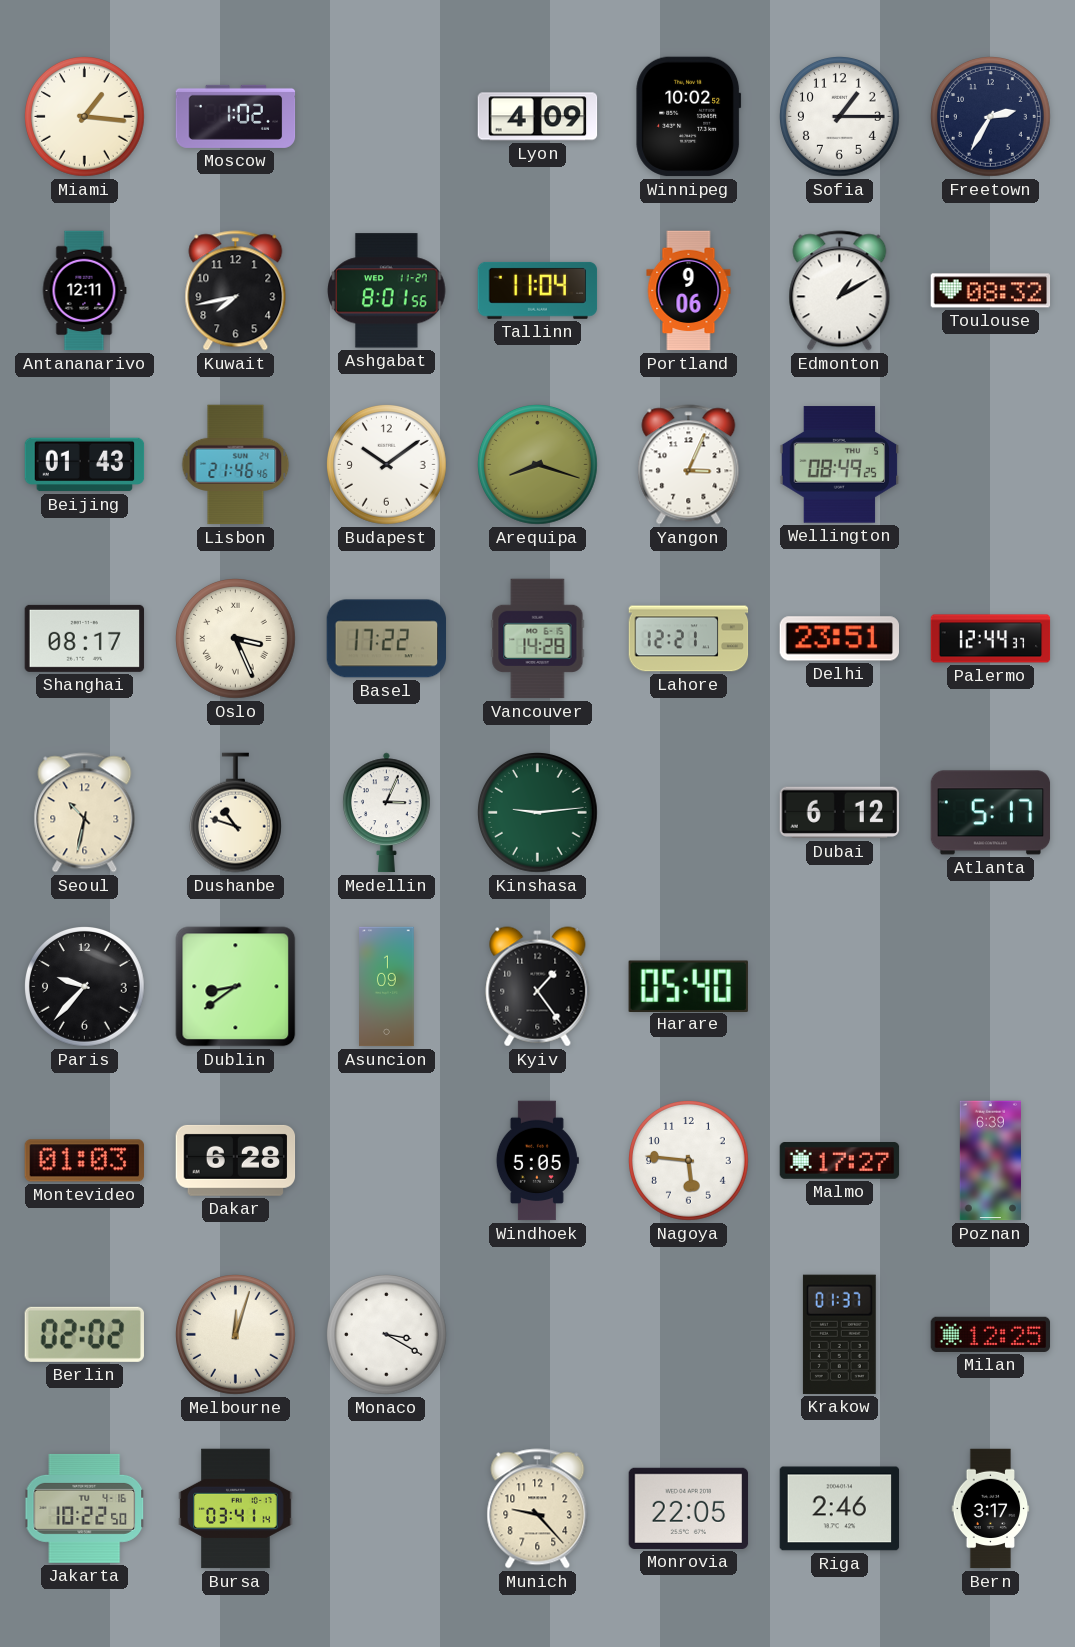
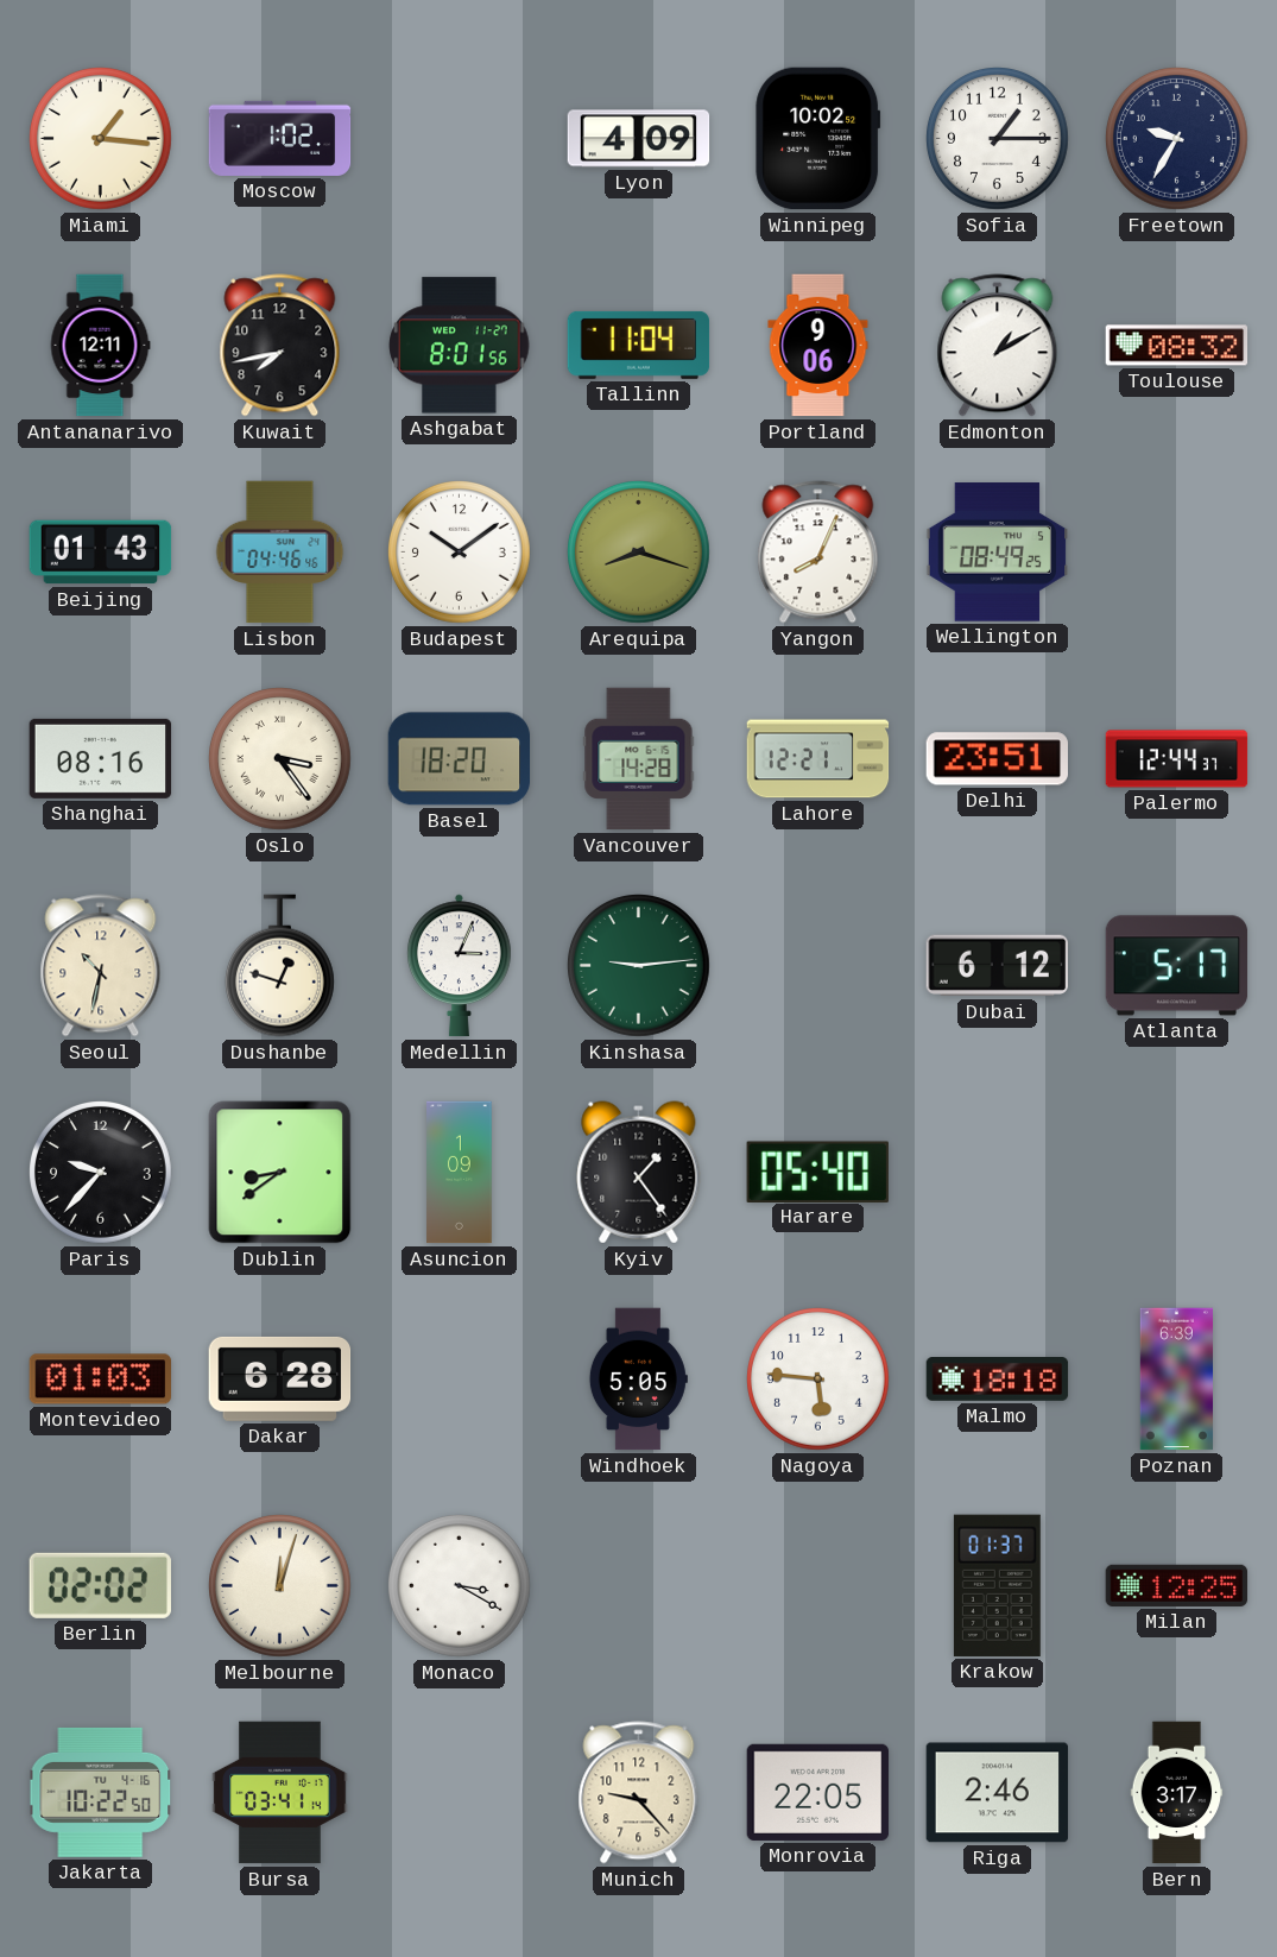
Freetown: 2:35 -> 9:35 (1177, 139)
Lisbon: 21:46 -> 04:46 (280, 553)
Yangon: 3:04 -> 8:04 (818, 553)
Shanghai: 08:17 -> 08:16 (101, 758)
Oslo: 3:26 -> 3:24 (280, 759)
Basel: 17:22 -> 18:20 (460, 759)
Dushanbe: 10:48 -> 12:48 (279, 966)
Malmo: 17:27 -> 18:18 (998, 1380)
